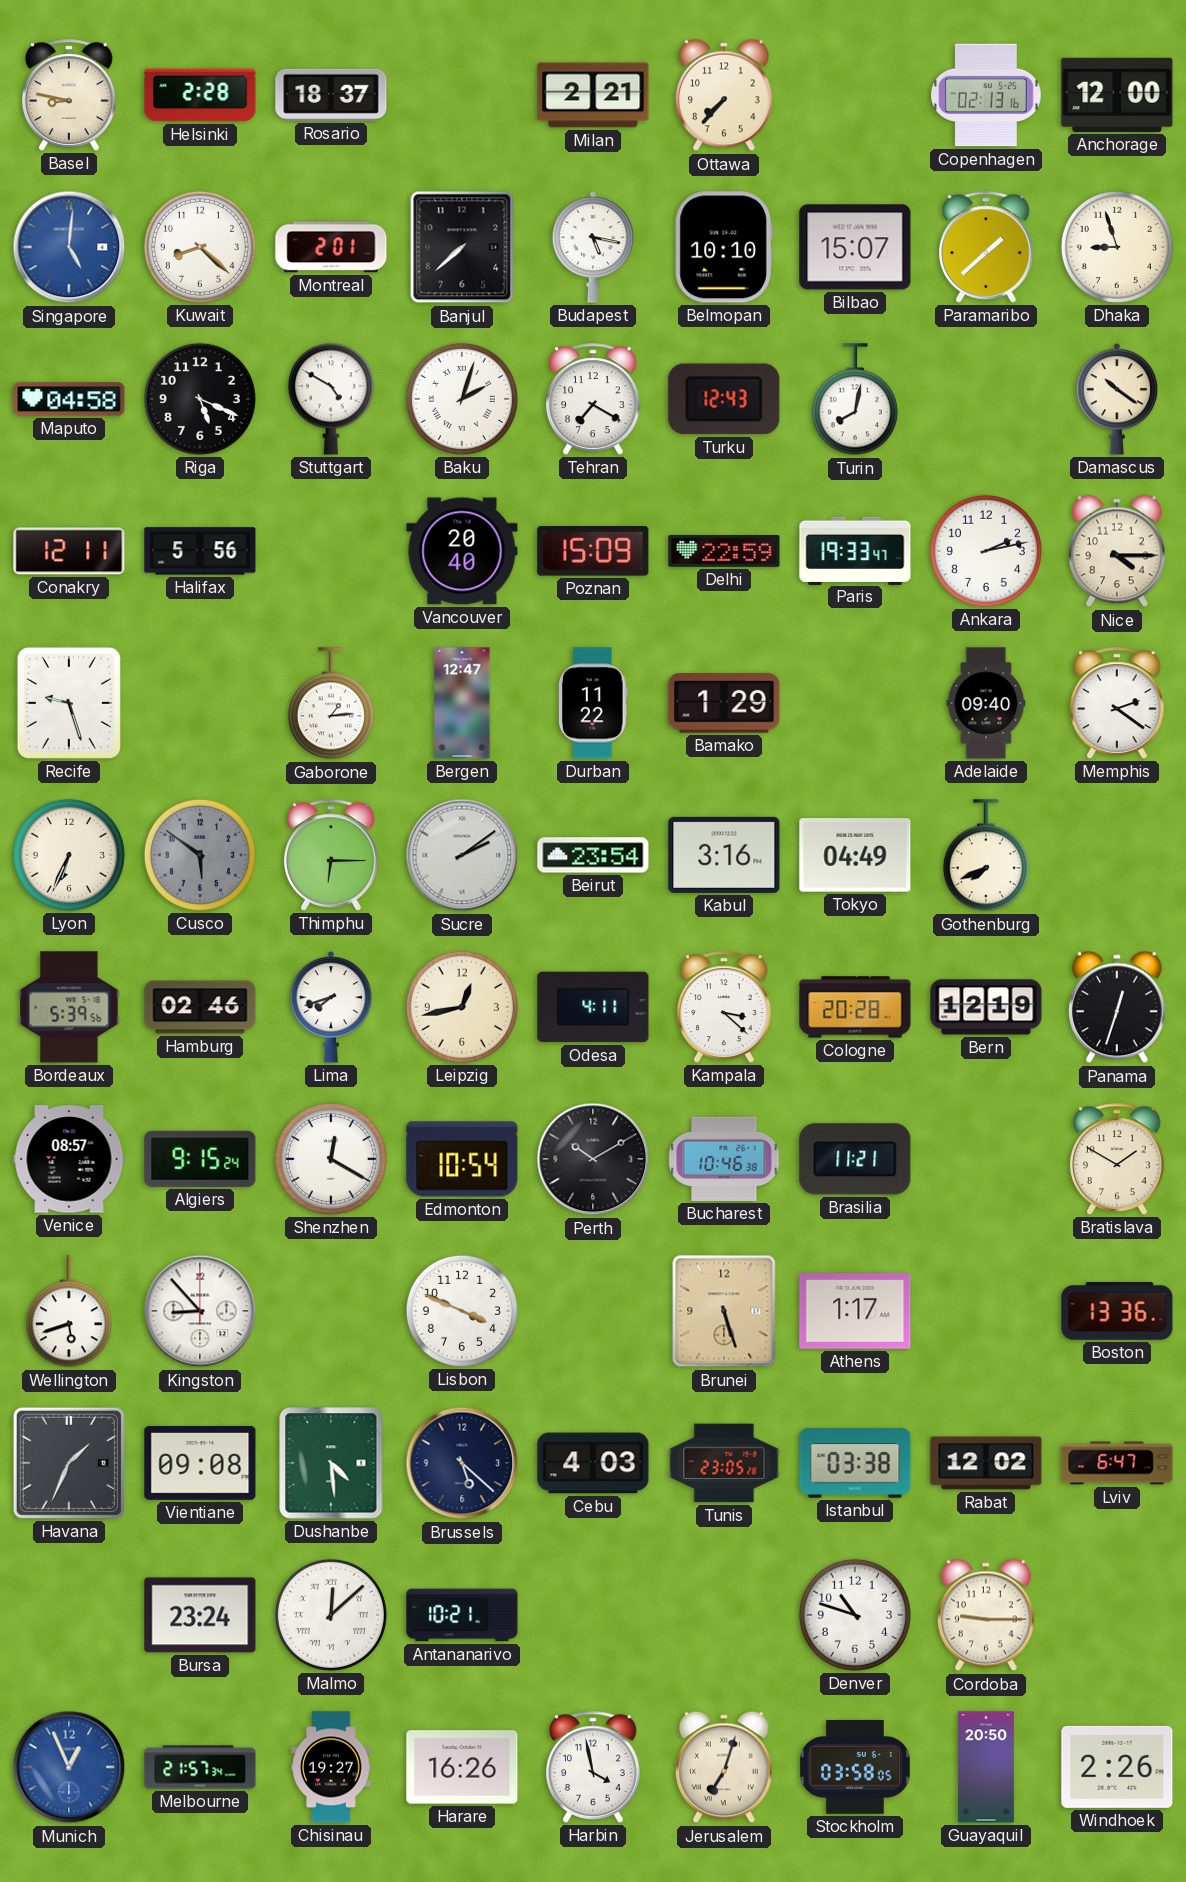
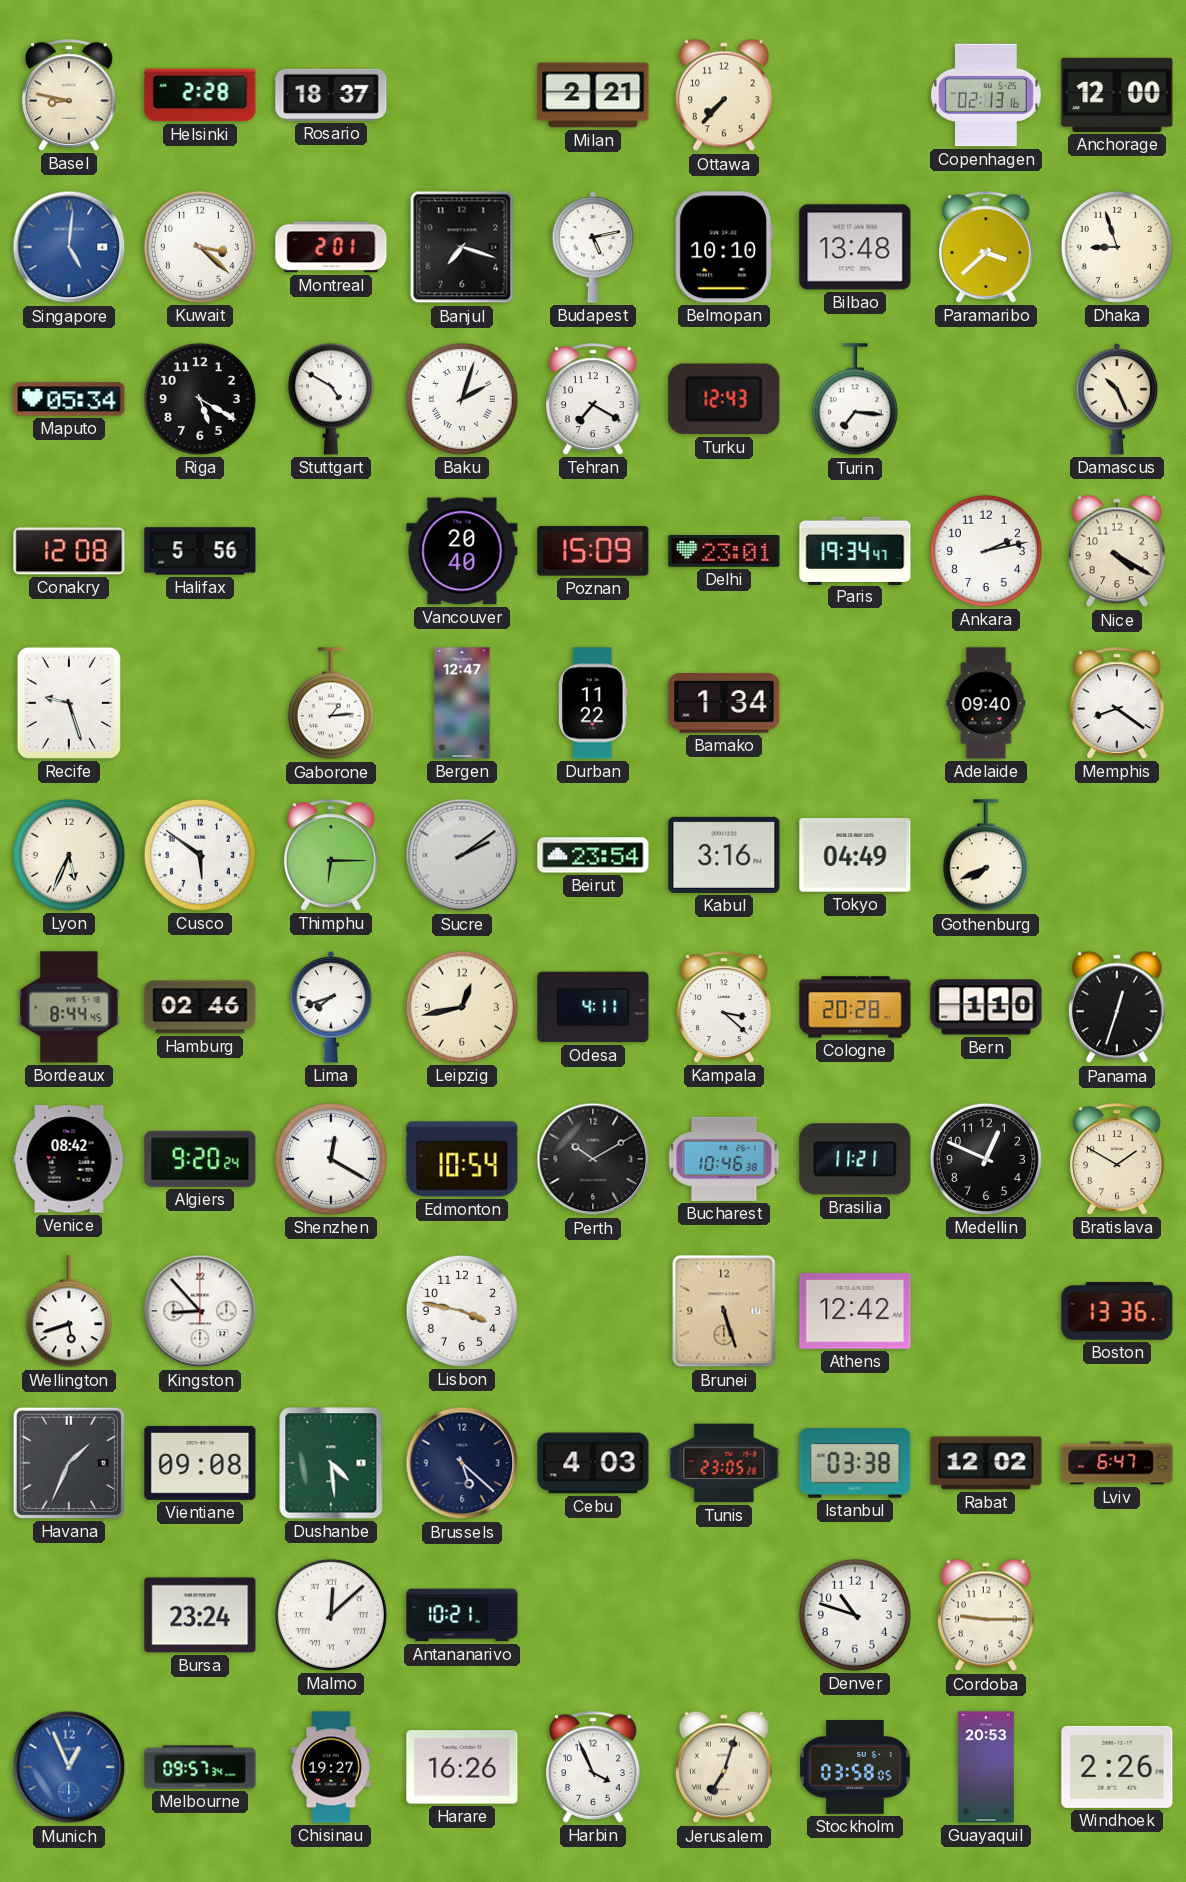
Kuwait: 8:22 -> 3:22 (200, 247)
Banjul: 7:38 -> 7:18 (462, 247)
Budapest: 5:17 -> 5:13 (593, 248)
Bilbao: 15:07 -> 13:48 (855, 247)
Paramaribo: 1:38 -> 3:38 (987, 247)
Maputo: 04:58 -> 05:34 (69, 399)
Riga: 5:19 -> 5:20 (200, 399)
Turin: 8:02 -> 7:16 (855, 400)
Damascus: 10:21 -> 10:26 (1117, 400)
Conakry: 12:11 -> 12:08 (69, 551)
Delhi: 22:59 -> 23:01 (724, 551)
Paris: 19:33 -> 19:34 (855, 550)
Nice: 4:15 -> 4:20 (1117, 551)
Bamako: 1:29 -> 1:34 (724, 704)
Memphis: 2:21 -> 8:21 (1118, 703)
Lyon: 6:34 -> 5:34 (69, 855)
Cusco dial: grey -> white (200, 855)
Bordeaux: 5:39 -> 8:44 (69, 1007)
Bern: 12:19 -> 1:10 (986, 1007)
Venice: 08:57 -> 08:42 (69, 1159)
Algiers: 9:15 -> 9:20 (200, 1159)
Medellin: none -> 12:49 (986, 1159)
Lisbon: 3:49 -> 3:47 (462, 1311)
Athens: 1:17 -> 12:42 (855, 1312)
Melbourne: 21:57 -> 09:57 (200, 1767)
Harbin: 3:58 -> 3:56 (594, 1767)
Guayaquil: 20:50 -> 20:53 (987, 1767)
